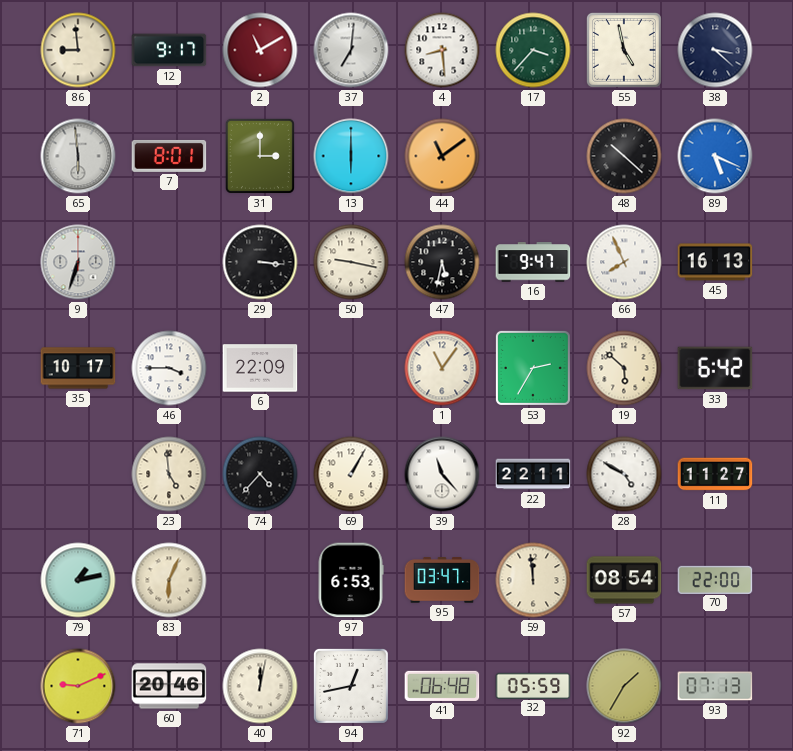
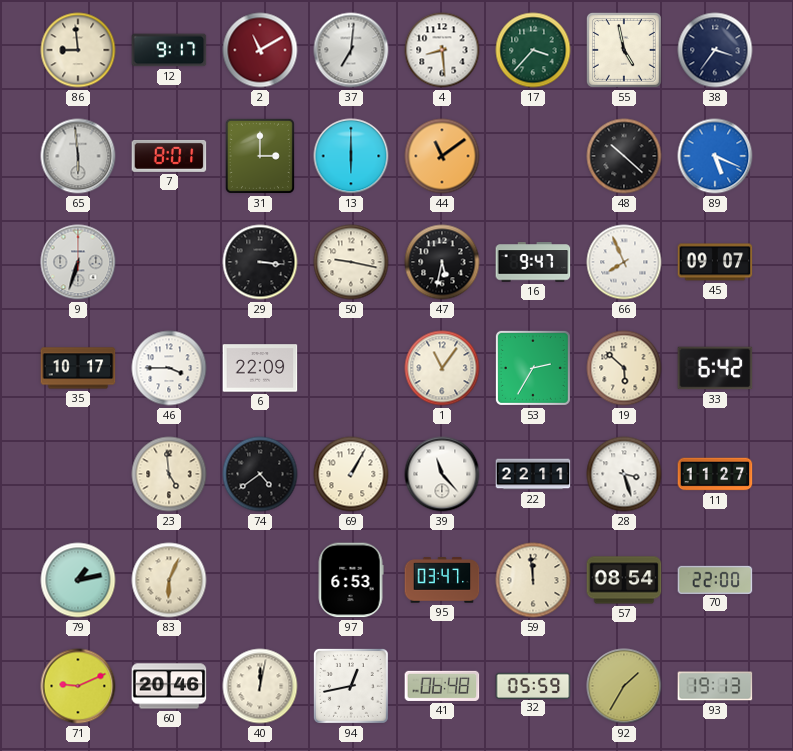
38: 3:22 -> 3:36 (715, 50)
45: 16:13 -> 09:07 (715, 262)
74: 4:37 -> 4:39 (260, 474)
28: 4:50 -> 3:27 (624, 474)
93: 07:13 -> 19:13 (715, 686)
